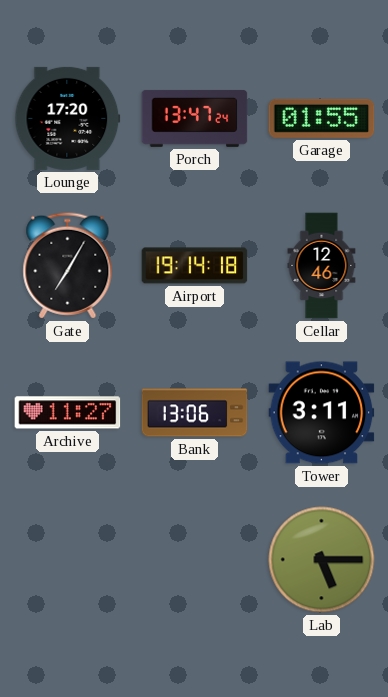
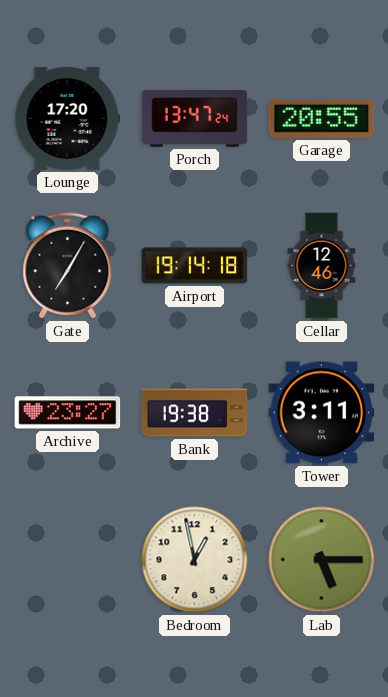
Garage: 01:55 -> 20:55 (322, 118)
Archive: 11:27 -> 23:27 (68, 413)
Bank: 13:06 -> 19:38 (195, 413)
Bedroom: none -> 12:58 (195, 560)
